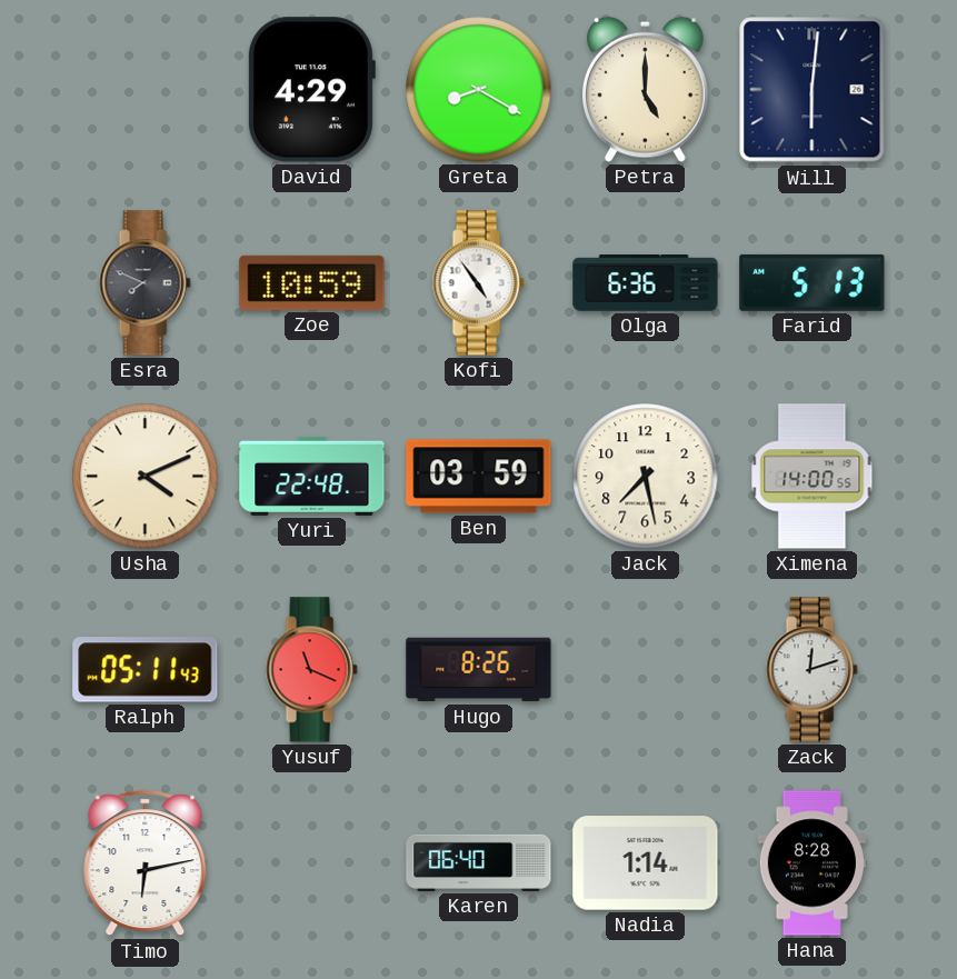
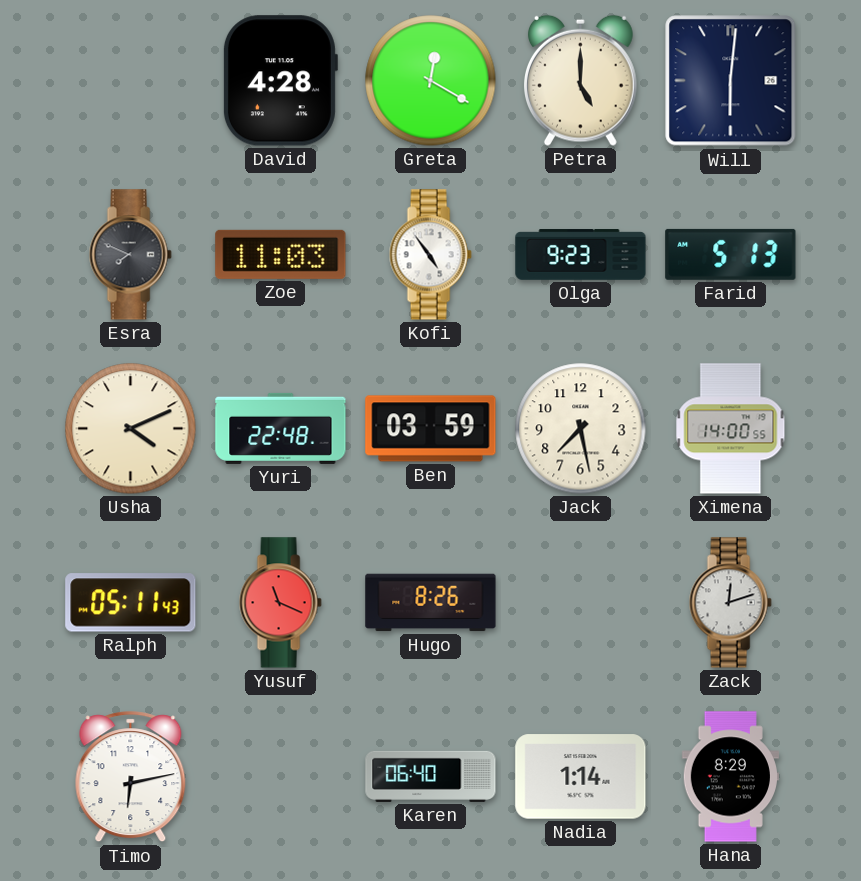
David: 4:29 -> 4:28 (280, 81)
Greta: 8:20 -> 12:20 (431, 81)
Zoe: 10:59 -> 11:03 (281, 254)
Olga: 6:36 -> 9:23 (581, 255)
Hana: 8:28 -> 8:29 (730, 777)
